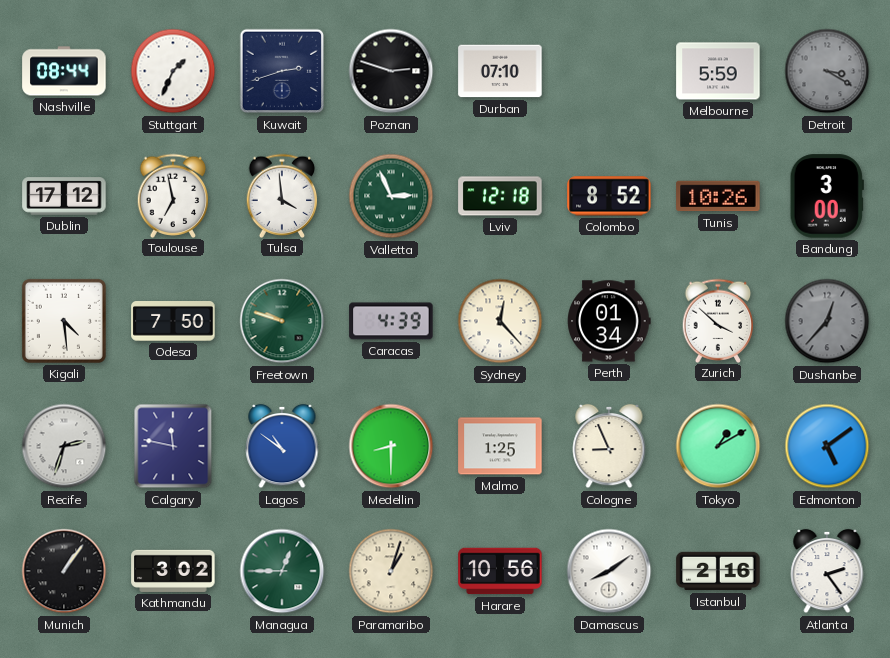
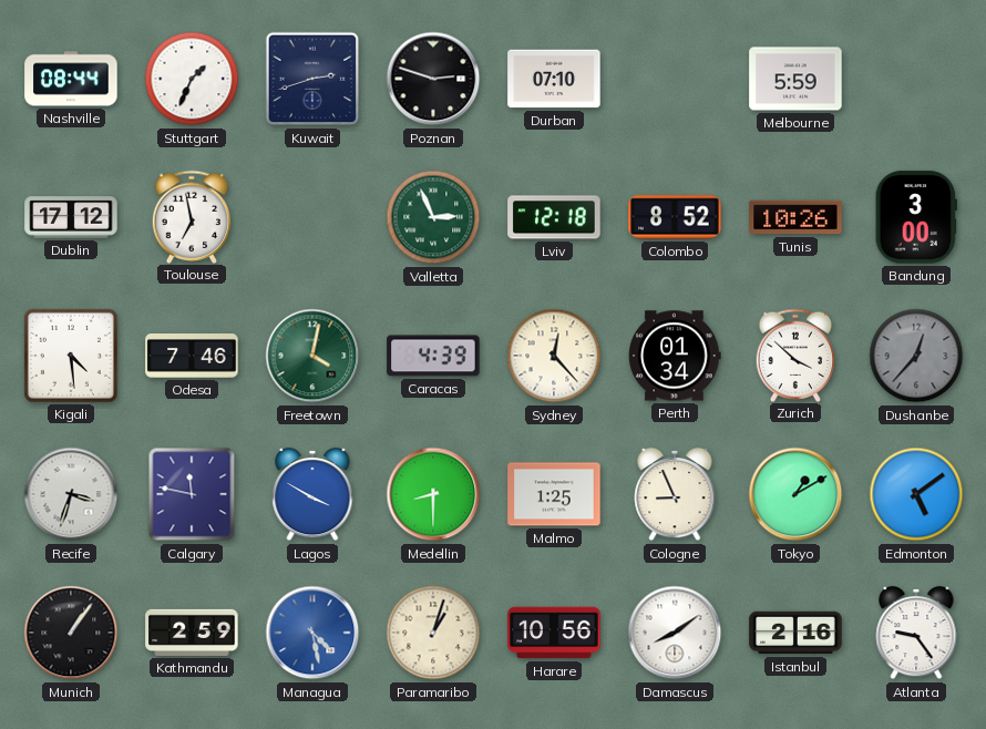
Detroit: 3:20 -> none (827, 71)
Tulsa: 3:59 -> none (282, 195)
Odesa: 7:50 -> 7:46 (192, 357)
Freetown: 9:48 -> 4:02 (312, 356)
Recife: 2:33 -> 3:33 (71, 494)
Lagos: 10:51 -> 3:50 (312, 494)
Kathmandu: 3:02 -> 2:59 (192, 633)
Managua: 12:45 -> 4:28 (312, 633)
Managua dial: green -> blue (312, 633)
Atlanta: 2:24 -> 9:24 (916, 633)
